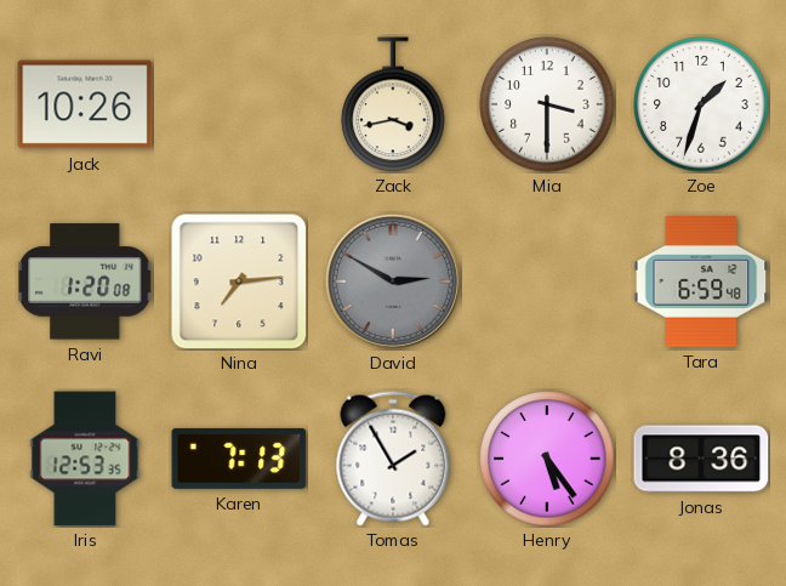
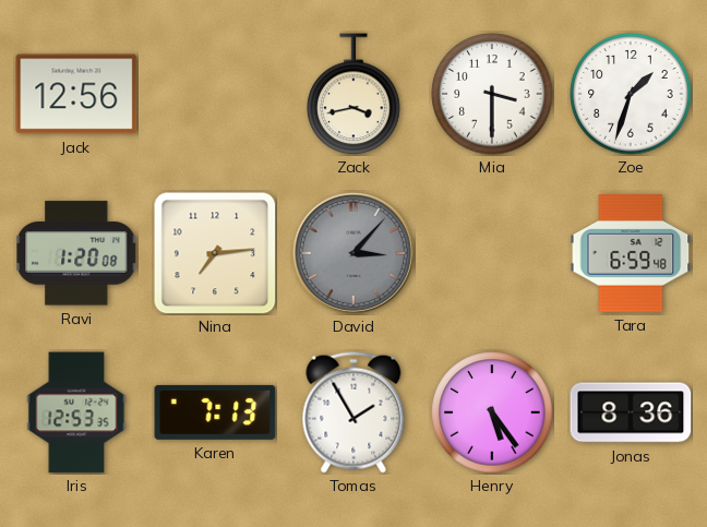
Jack: 10:26 -> 12:56 (76, 94)
David: 2:50 -> 3:07 (353, 253)
